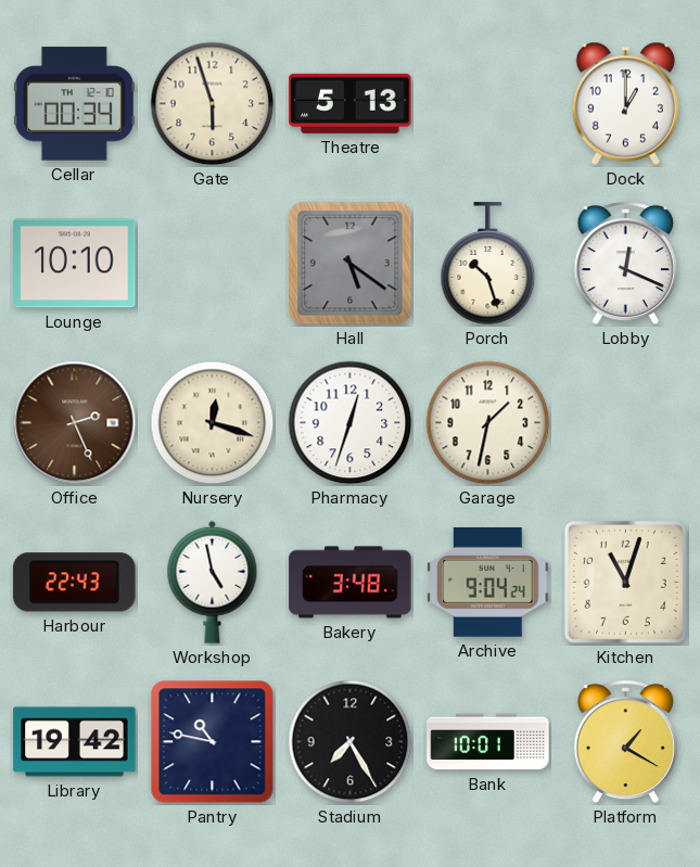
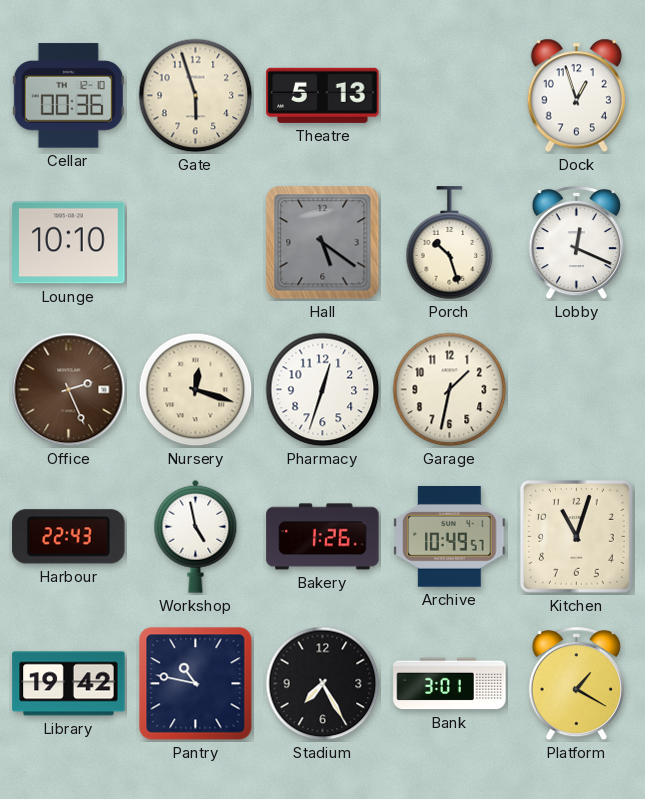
Cellar: 00:34 -> 00:36 (68, 96)
Dock: 1:00 -> 12:57 (576, 96)
Bakery: 3:48 -> 1:26 (323, 537)
Archive: 9:04 -> 10:49 (450, 537)
Bank: 10:01 -> 3:01 (450, 684)
